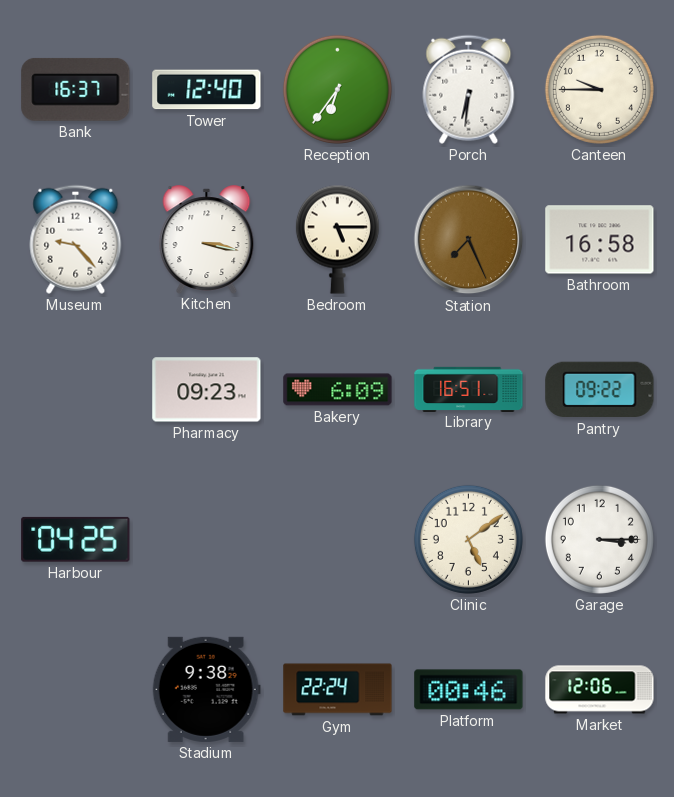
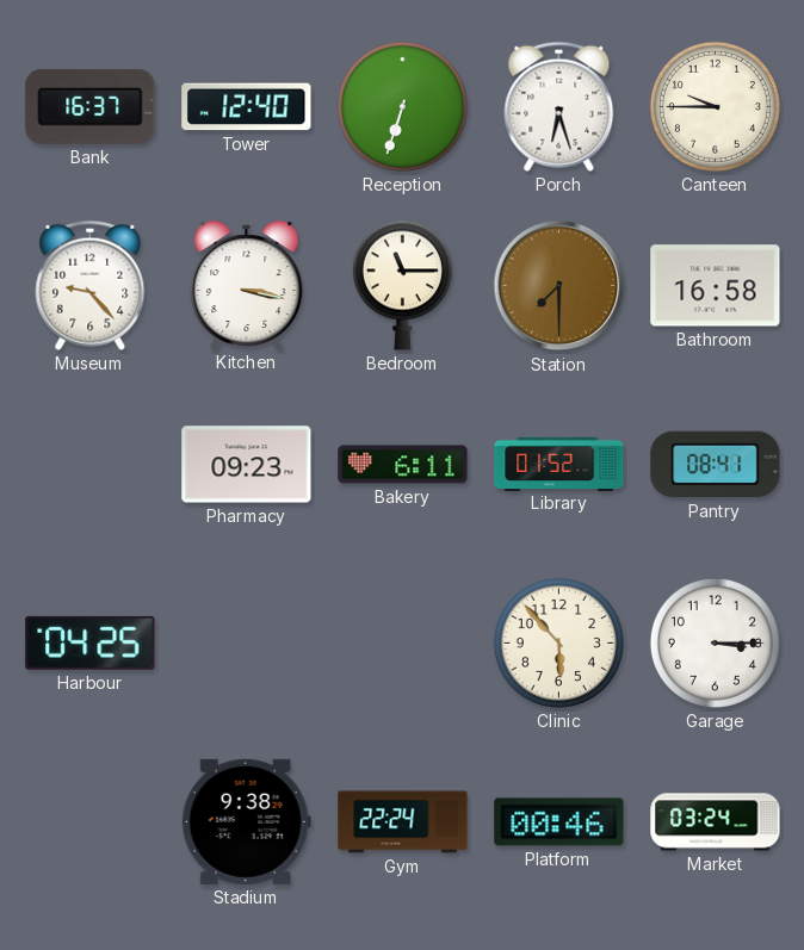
Reception: 6:36 -> 6:33 (402, 106)
Porch: 6:31 -> 6:27 (559, 106)
Bedroom: 5:15 -> 11:15 (402, 285)
Station: 7:26 -> 7:30 (559, 286)
Bakery: 6:09 -> 6:11 (403, 465)
Library: 16:51 -> 01:52 (559, 464)
Pantry: 09:22 -> 08:41 (716, 465)
Clinic: 5:09 -> 5:53 (558, 642)
Market: 12:06 -> 03:24 (716, 822)
